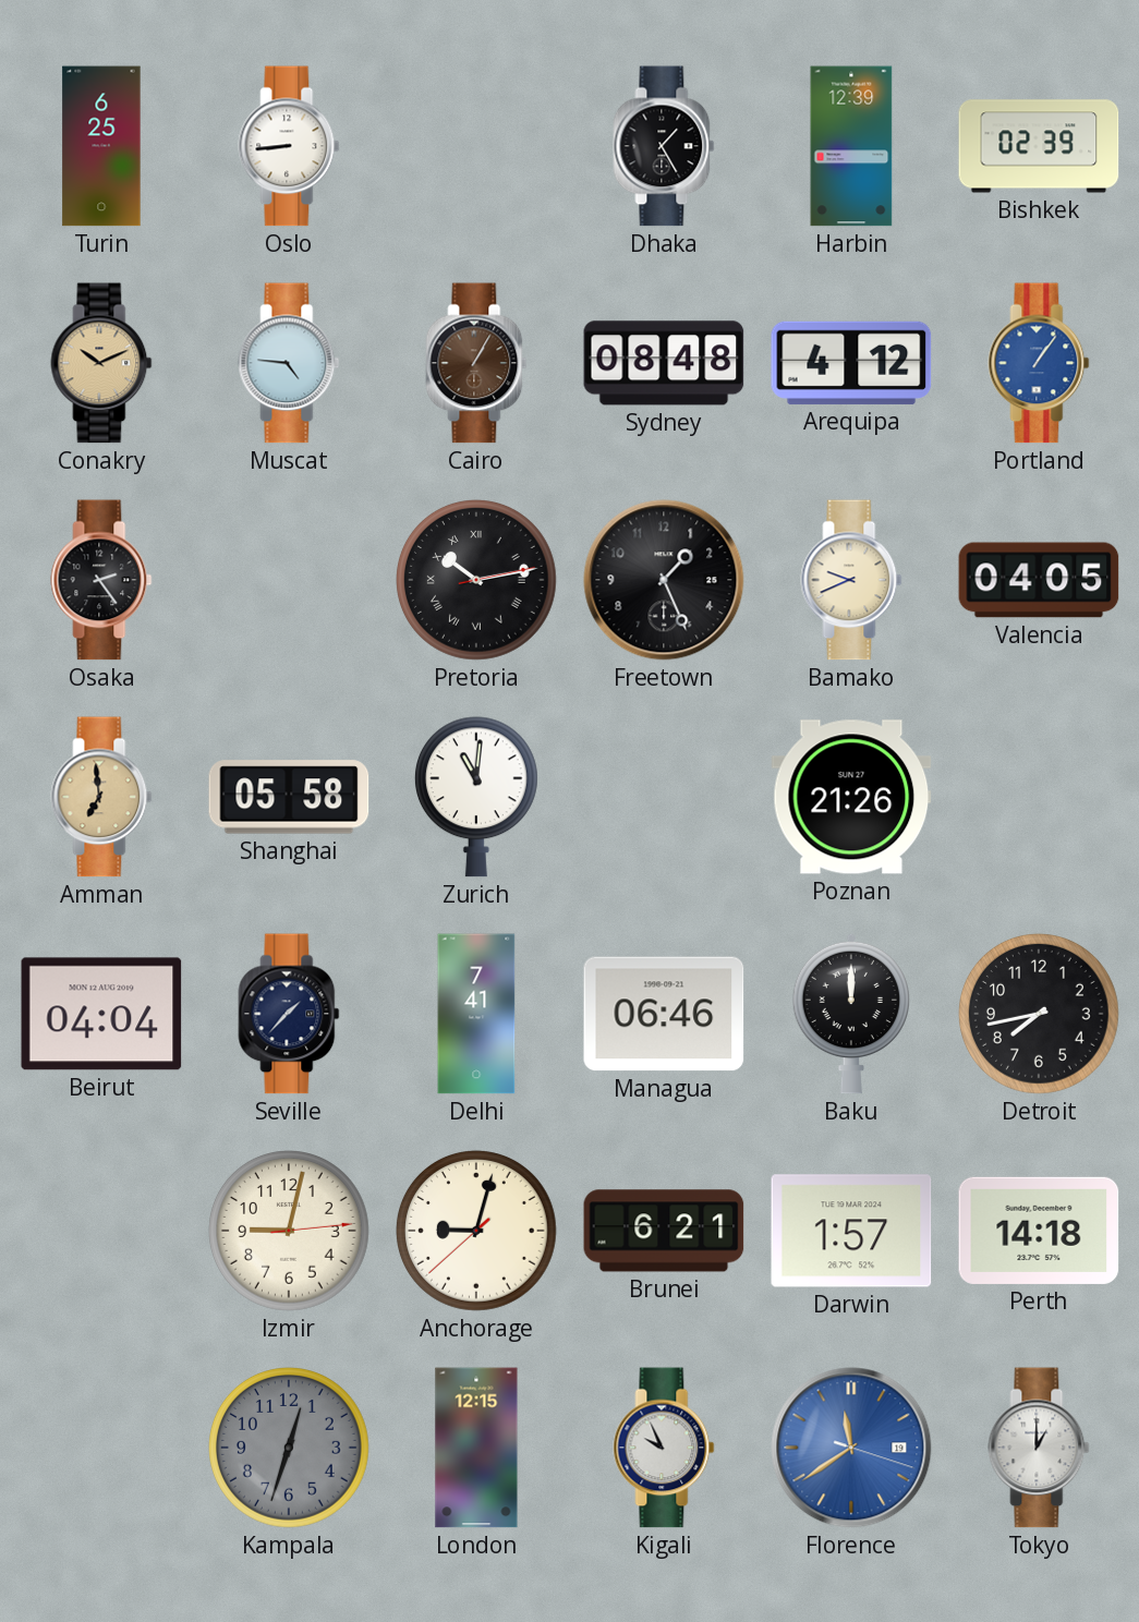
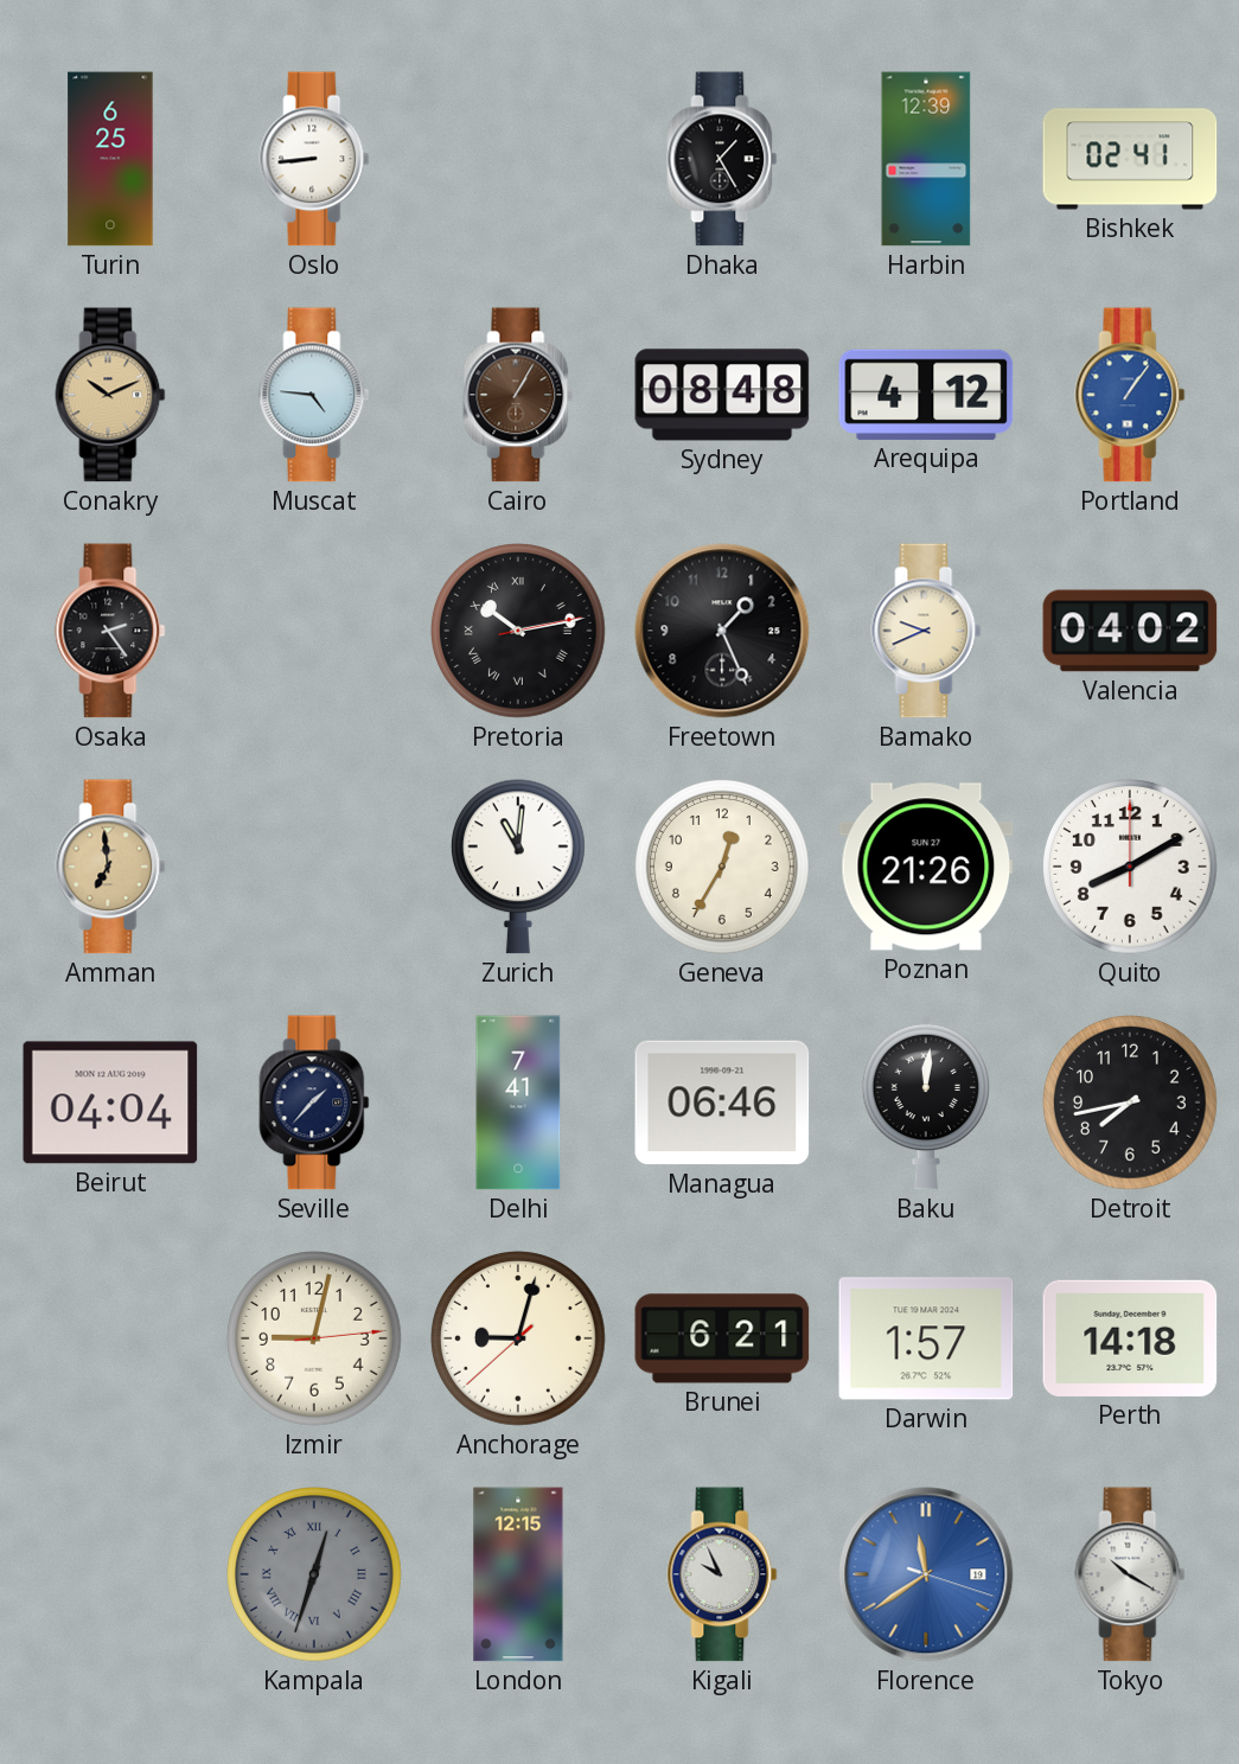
Bishkek: 02:39 -> 02:41 (1130, 159)
Valencia: 04:05 -> 04:02 (1130, 631)
Shanghai: 05:58 -> none (289, 797)
Geneva: none -> 12:35 (723, 868)
Quito: none -> 8:10 (1131, 868)
Baku: 12:00 -> 12:01 (926, 1102)
Kampala numerals: Arabic -> Roman (315, 1576)
Tokyo: 1:00 -> 10:20 (1130, 1574)
